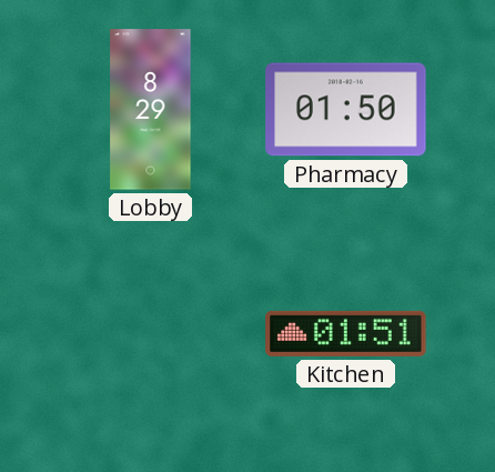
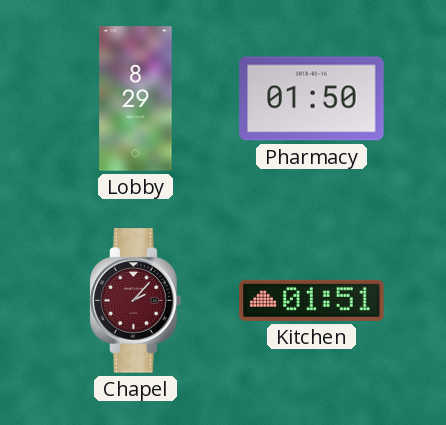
Chapel: none -> 2:07 (136, 301)
